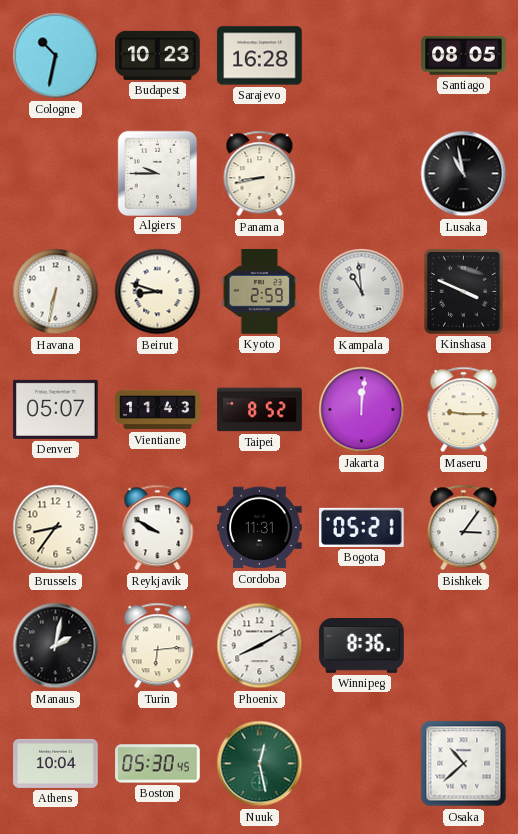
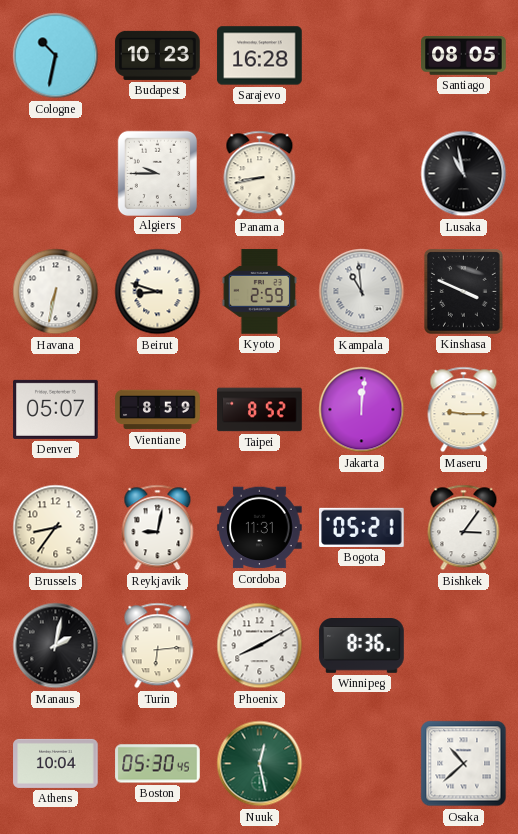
Vientiane: 11:43 -> 8:59 (158, 410)
Reykjavik: 9:50 -> 9:02 (158, 528)
